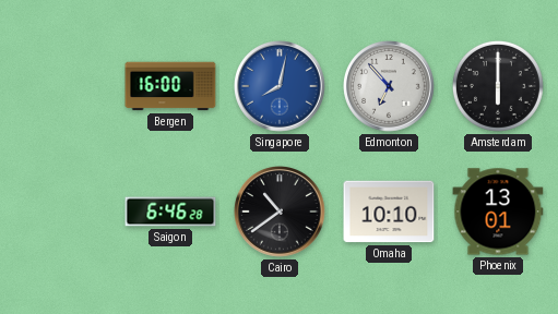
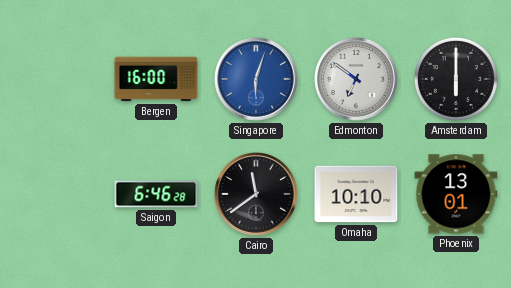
Singapore: 8:02 -> 6:03 (257, 80)
Edmonton: 6:53 -> 6:51 (357, 80)
Cairo: 10:39 -> 11:39 (257, 195)
